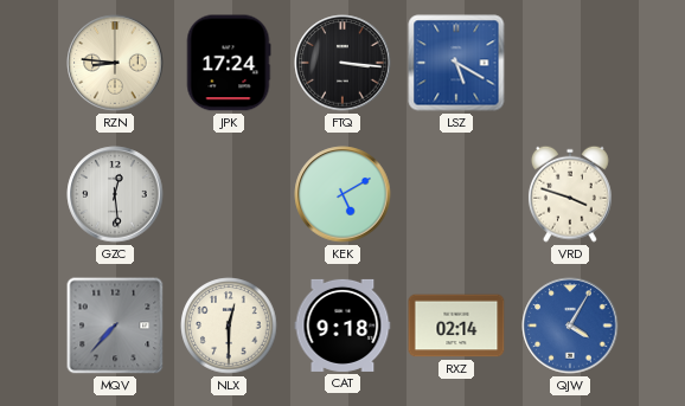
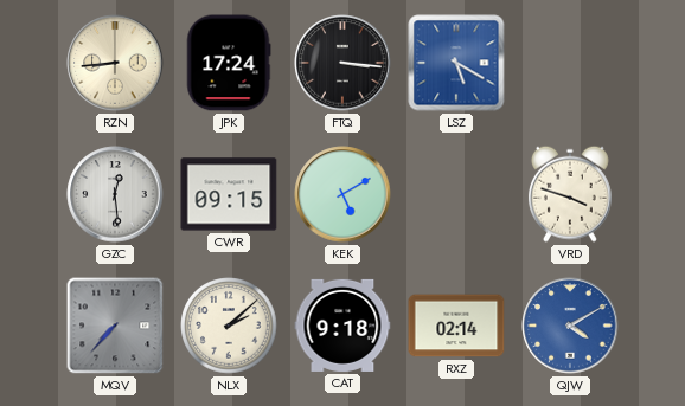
RZN: 8:46 -> 8:44 (115, 63)
CWR: none -> 09:15 (229, 194)
NLX: 12:30 -> 2:08 (229, 326)
QJW: 4:05 -> 4:10 (570, 326)
